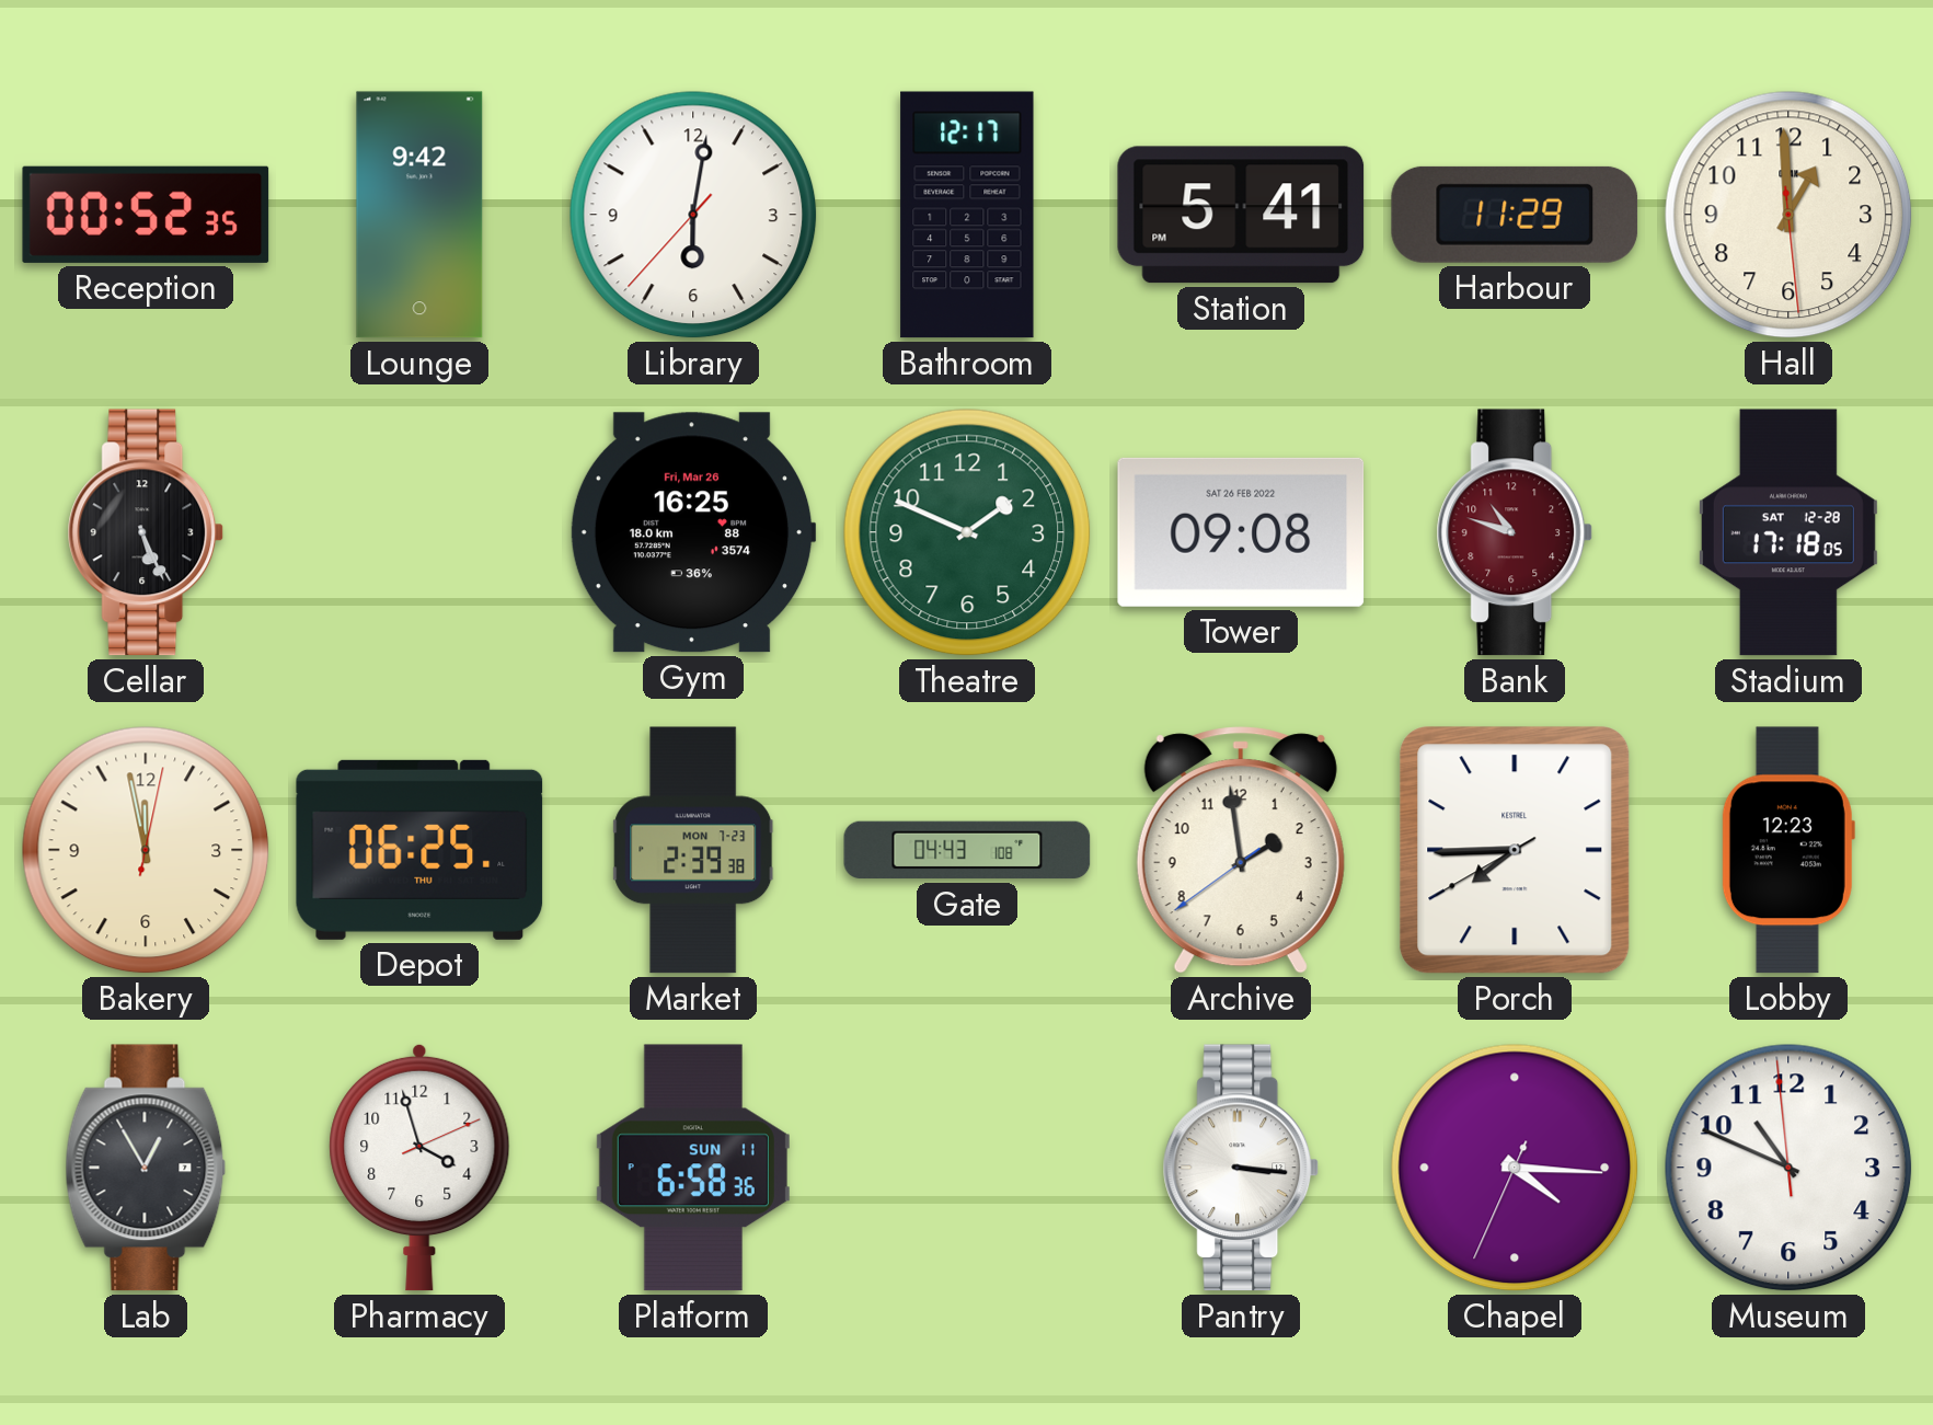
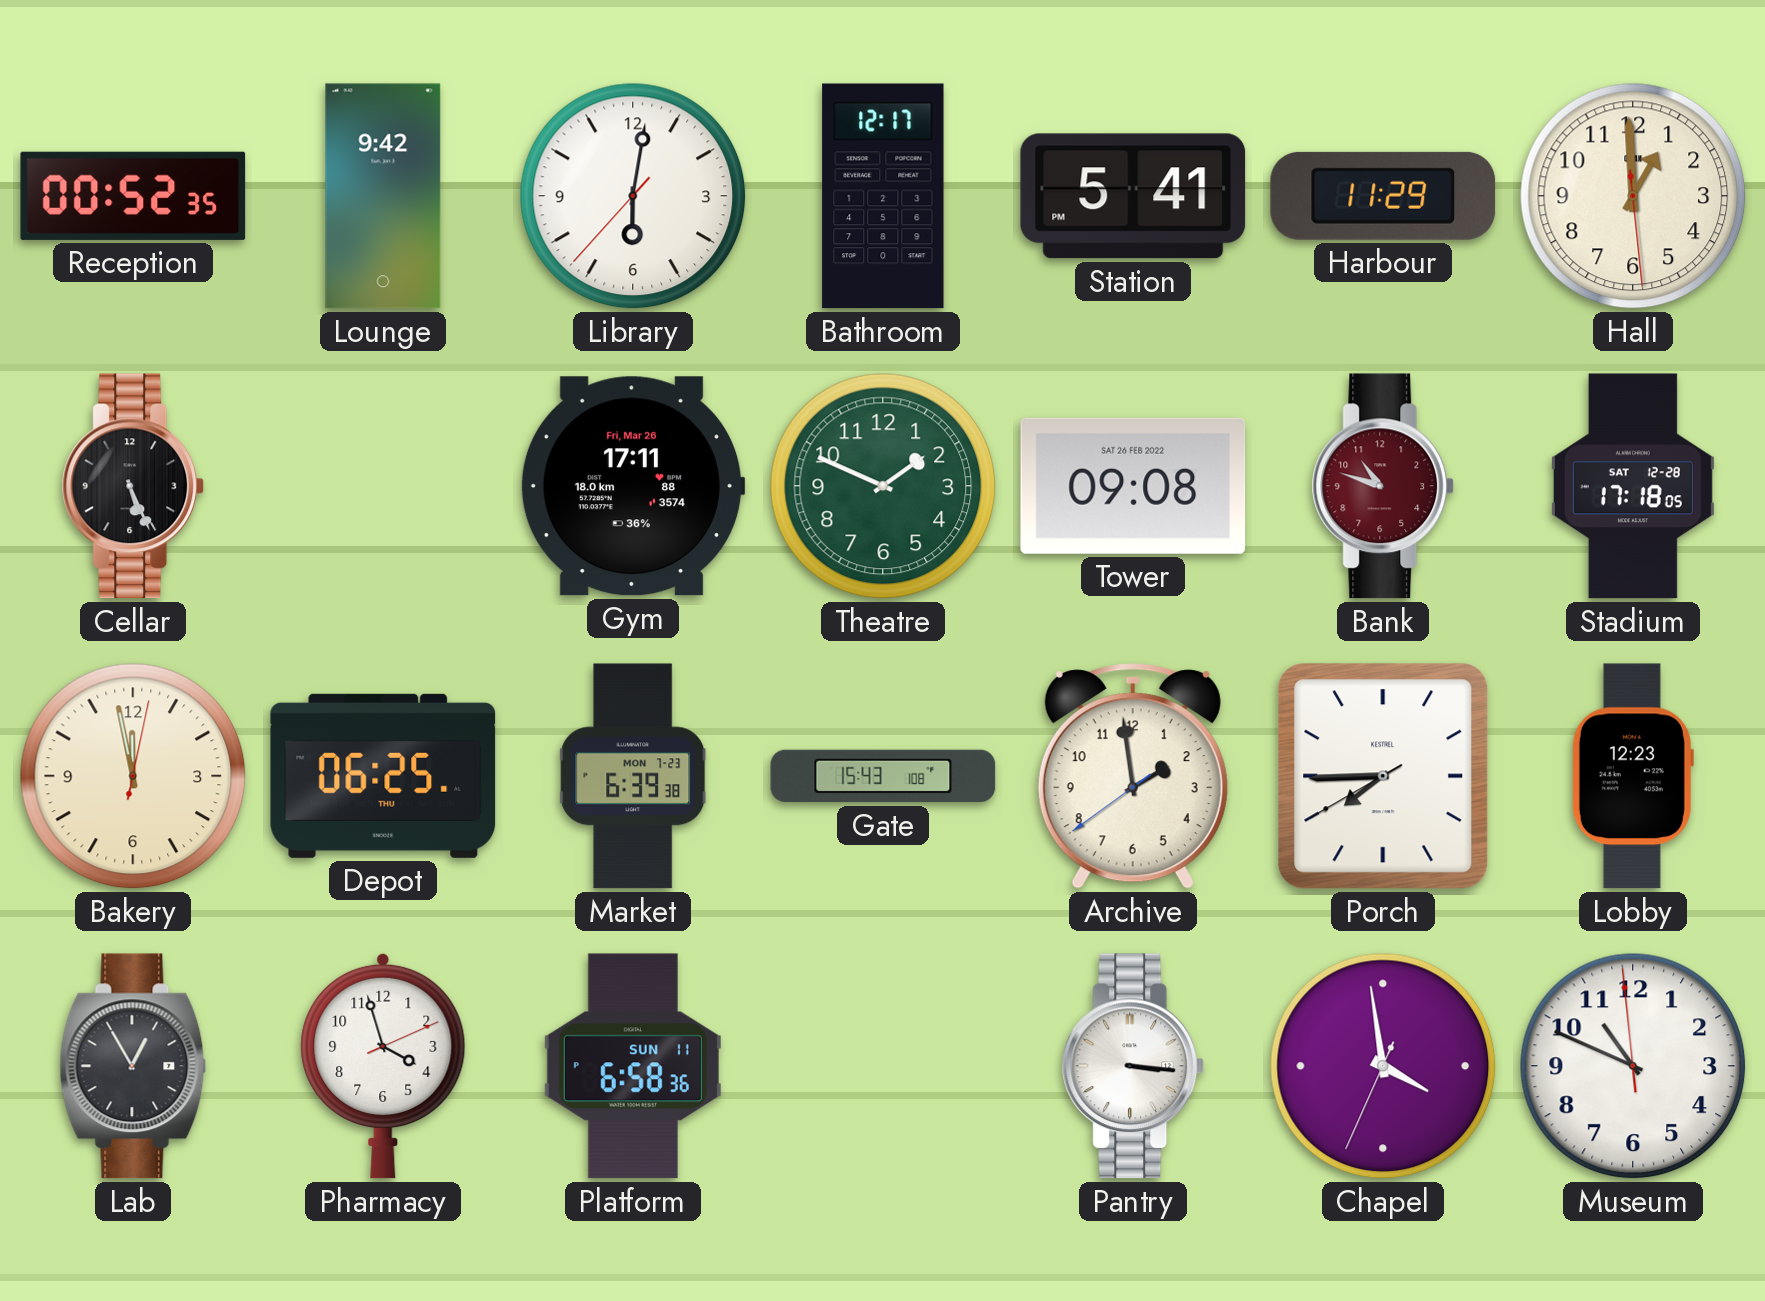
Gym: 16:25 -> 17:11 (633, 486)
Market: 2:39 -> 6:39 (633, 776)
Gate: 04:43 -> 15:43 (883, 776)
Chapel: 4:15 -> 3:58 (1383, 1066)
